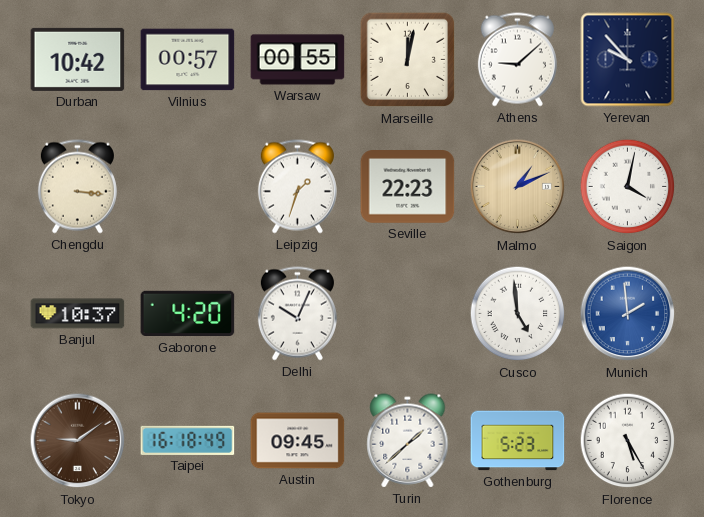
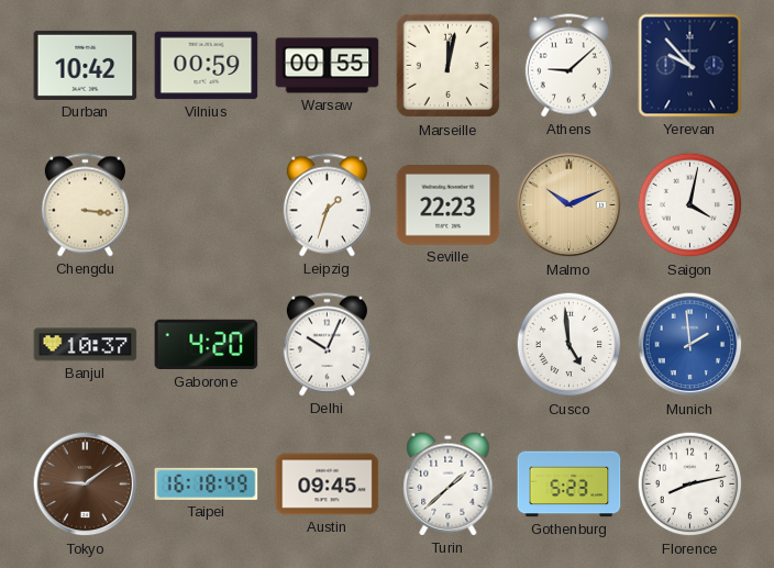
Vilnius: 00:57 -> 00:59 (207, 66)
Malmo: 1:11 -> 10:11 (570, 205)
Florence: 5:25 -> 8:13 (690, 485)
